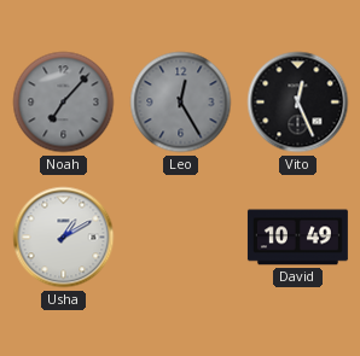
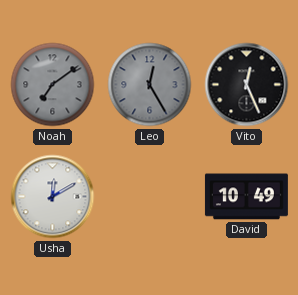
Noah: 7:07 -> 7:09 (53, 85)
Usha: 1:10 -> 12:10 (53, 197)
